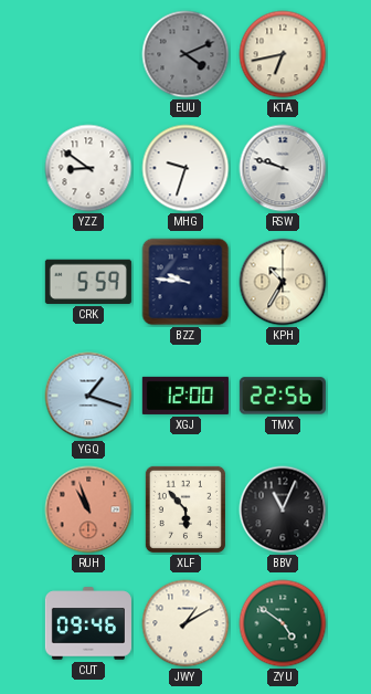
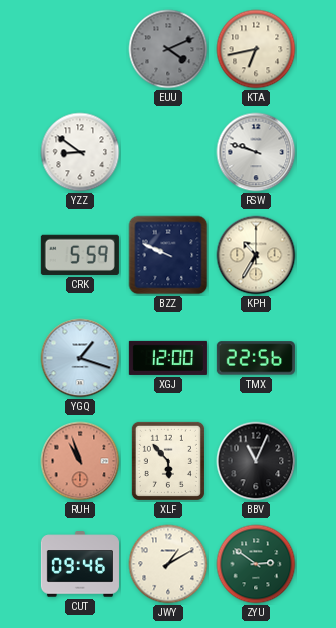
MHG: 9:33 -> none (185, 168)
BZZ: 9:46 -> 9:49 (168, 255)
ZYU: 4:51 -> 2:51 (256, 564)
